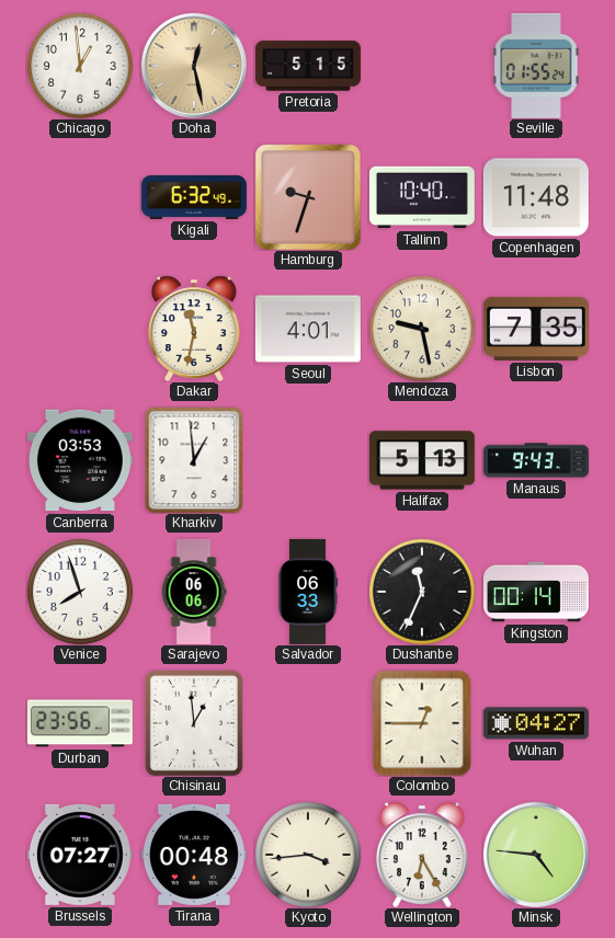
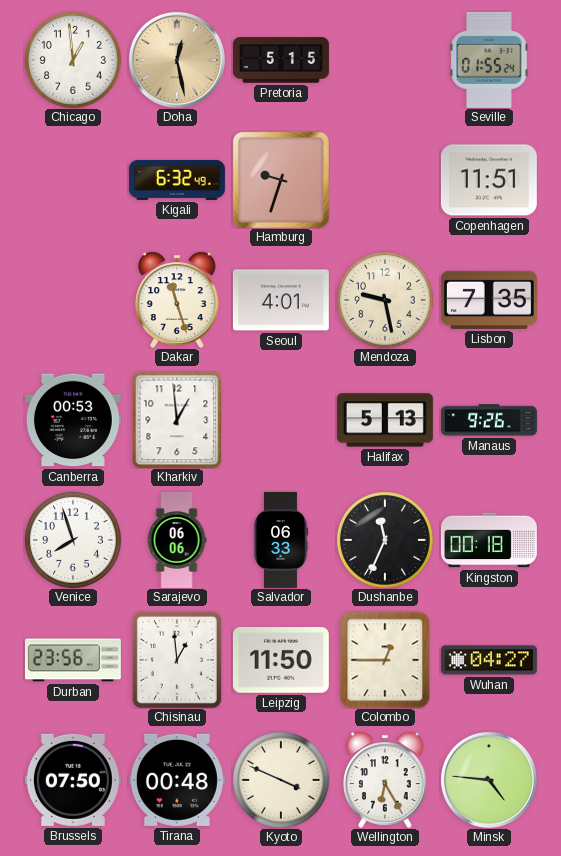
Tallinn: 10:40 -> none (422, 197)
Copenhagen: 11:48 -> 11:51 (489, 180)
Dakar: 11:32 -> 11:27 (177, 300)
Canberra: 03:53 -> 00:53 (73, 420)
Manaus: 9:43 -> 9:26 (489, 420)
Kingston: 00:14 -> 00:18 (489, 540)
Leipzig: none -> 11:50 (281, 661)
Brussels: 07:27 -> 07:50 (73, 780)
Kyoto: 3:44 -> 3:49 (281, 780)
